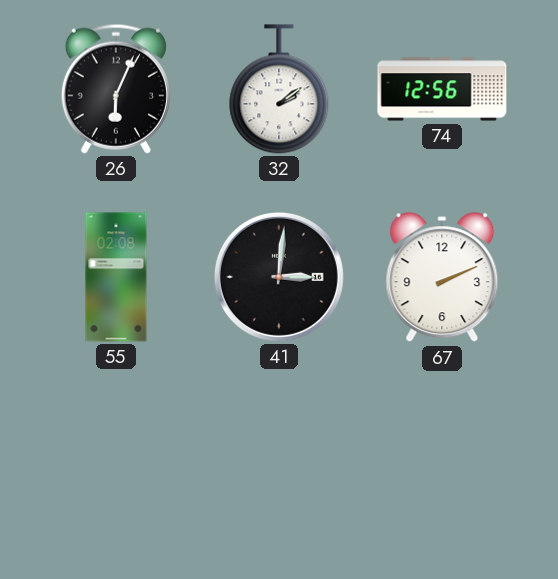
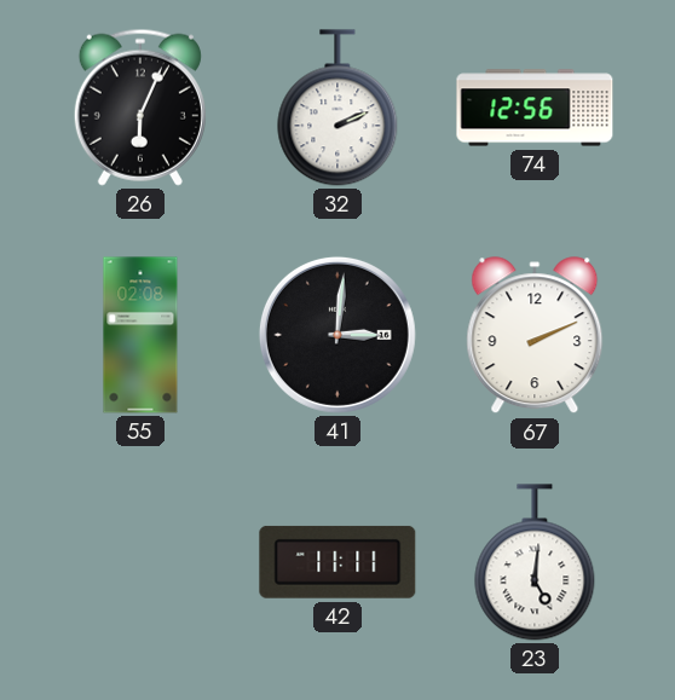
32: 2:09 -> 2:11 (337, 108)
42: none -> 11:11 (337, 562)
23: none -> 5:01 (535, 562)
